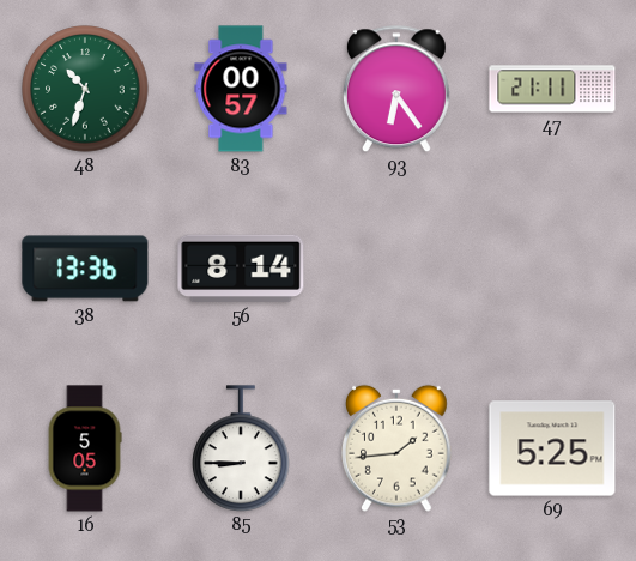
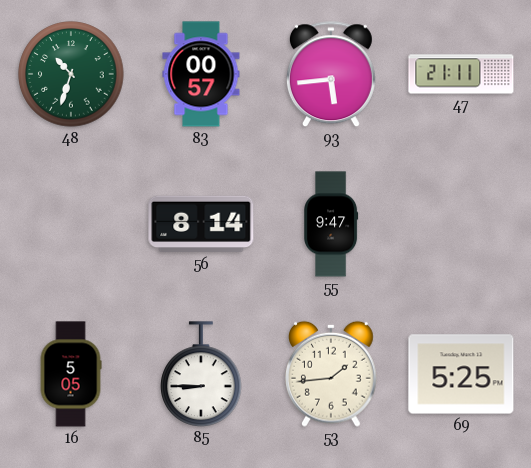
93: 6:24 -> 5:44 (331, 75)
38: 13:36 -> none (85, 269)
55: none -> 9:47 (332, 224)
